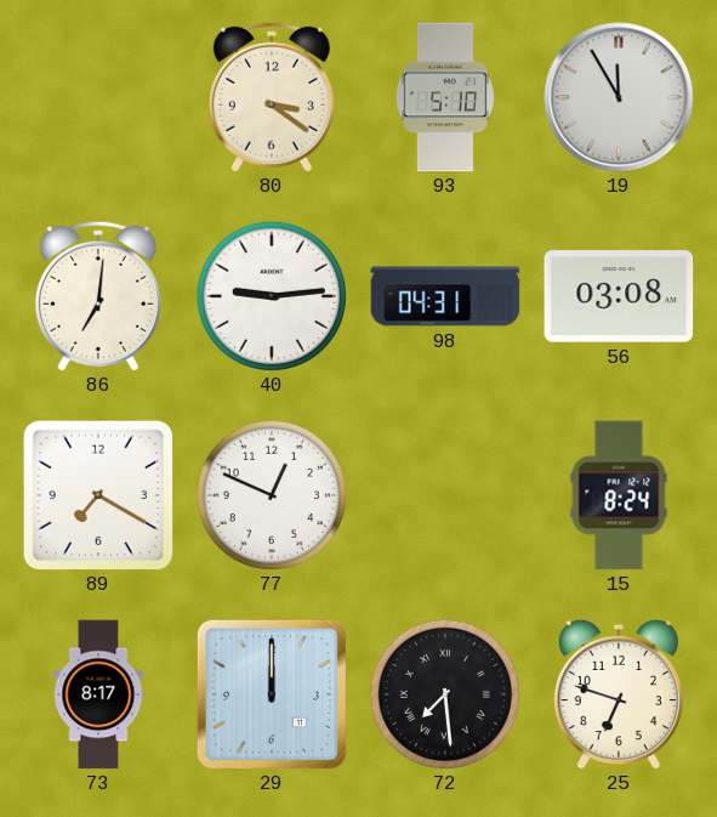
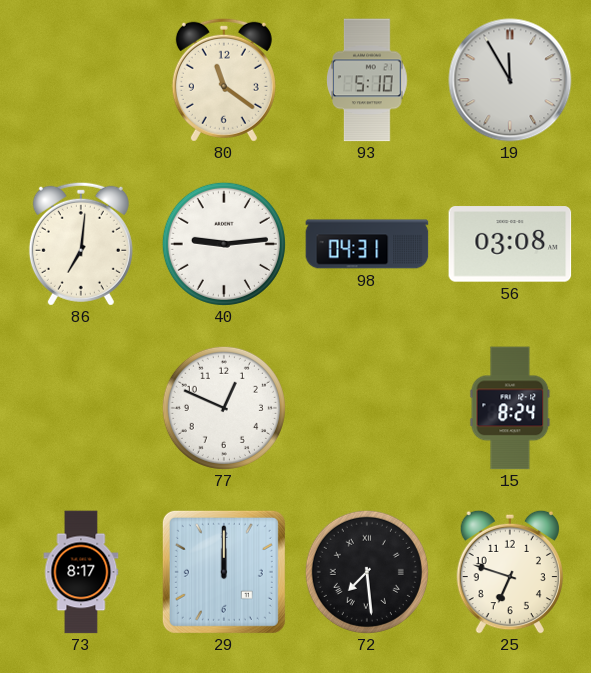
80: 3:21 -> 11:21 (224, 80)
89: 7:20 -> none (98, 495)
